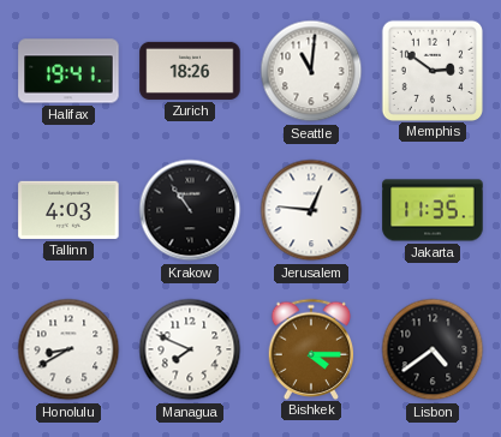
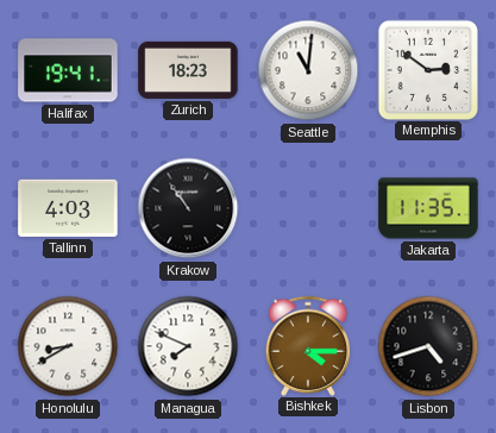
Zurich: 18:26 -> 18:23 (188, 70)
Jerusalem: 12:46 -> none (311, 210)
Lisbon: 4:39 -> 4:42 (428, 346)
